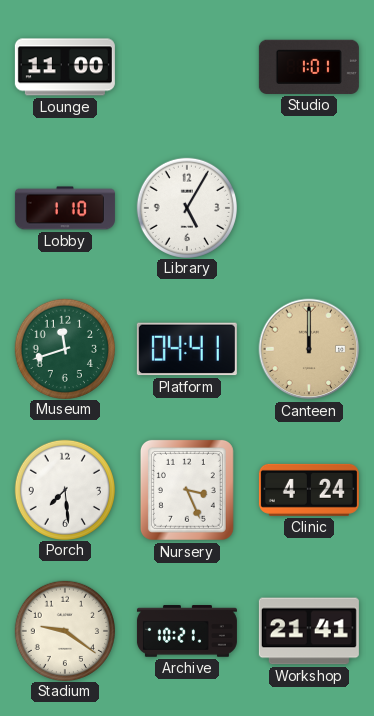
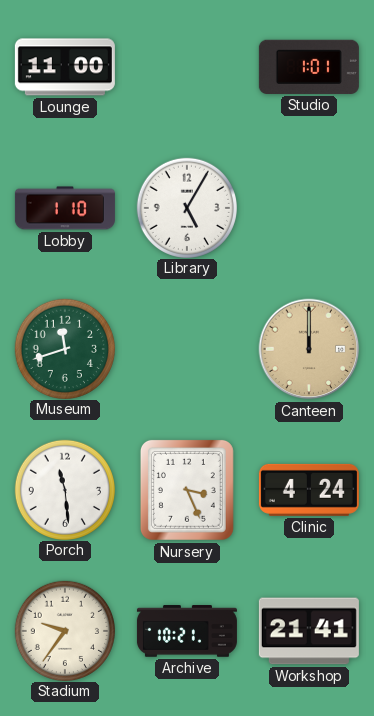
Platform: 04:41 -> none (187, 349)
Porch: 7:29 -> 11:29 (64, 489)
Stadium: 9:21 -> 9:36 (64, 630)
